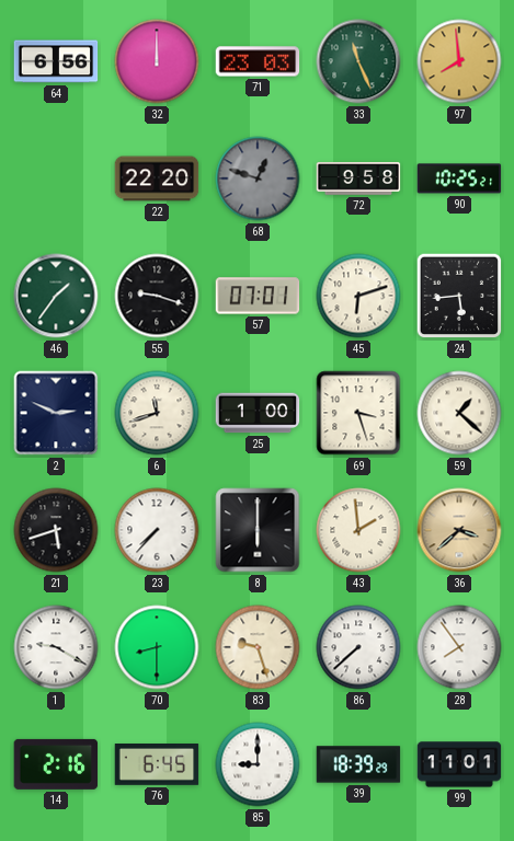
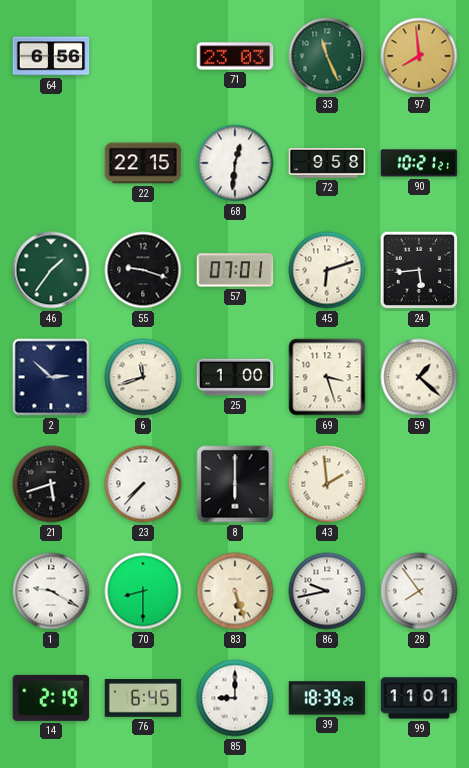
32: 12:00 -> none (157, 61)
22: 22:20 -> 22:15 (143, 163)
68: 12:48 -> 12:31 (235, 163)
68 dial: grey -> white (235, 163)
90: 10:25 -> 10:21 (419, 163)
2: 2:49 -> 2:52 (51, 377)
36: 3:38 -> none (459, 530)
83: 9:27 -> 5:27 (235, 591)
86: 7:38 -> 9:43 (327, 591)
14: 2:16 -> 2:19 (51, 698)
